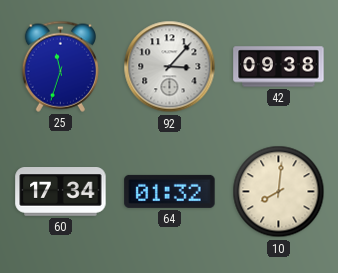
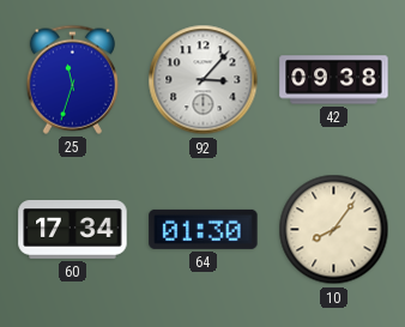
64: 01:32 -> 01:30 (204, 229)
10: 8:01 -> 8:06 (334, 230)
